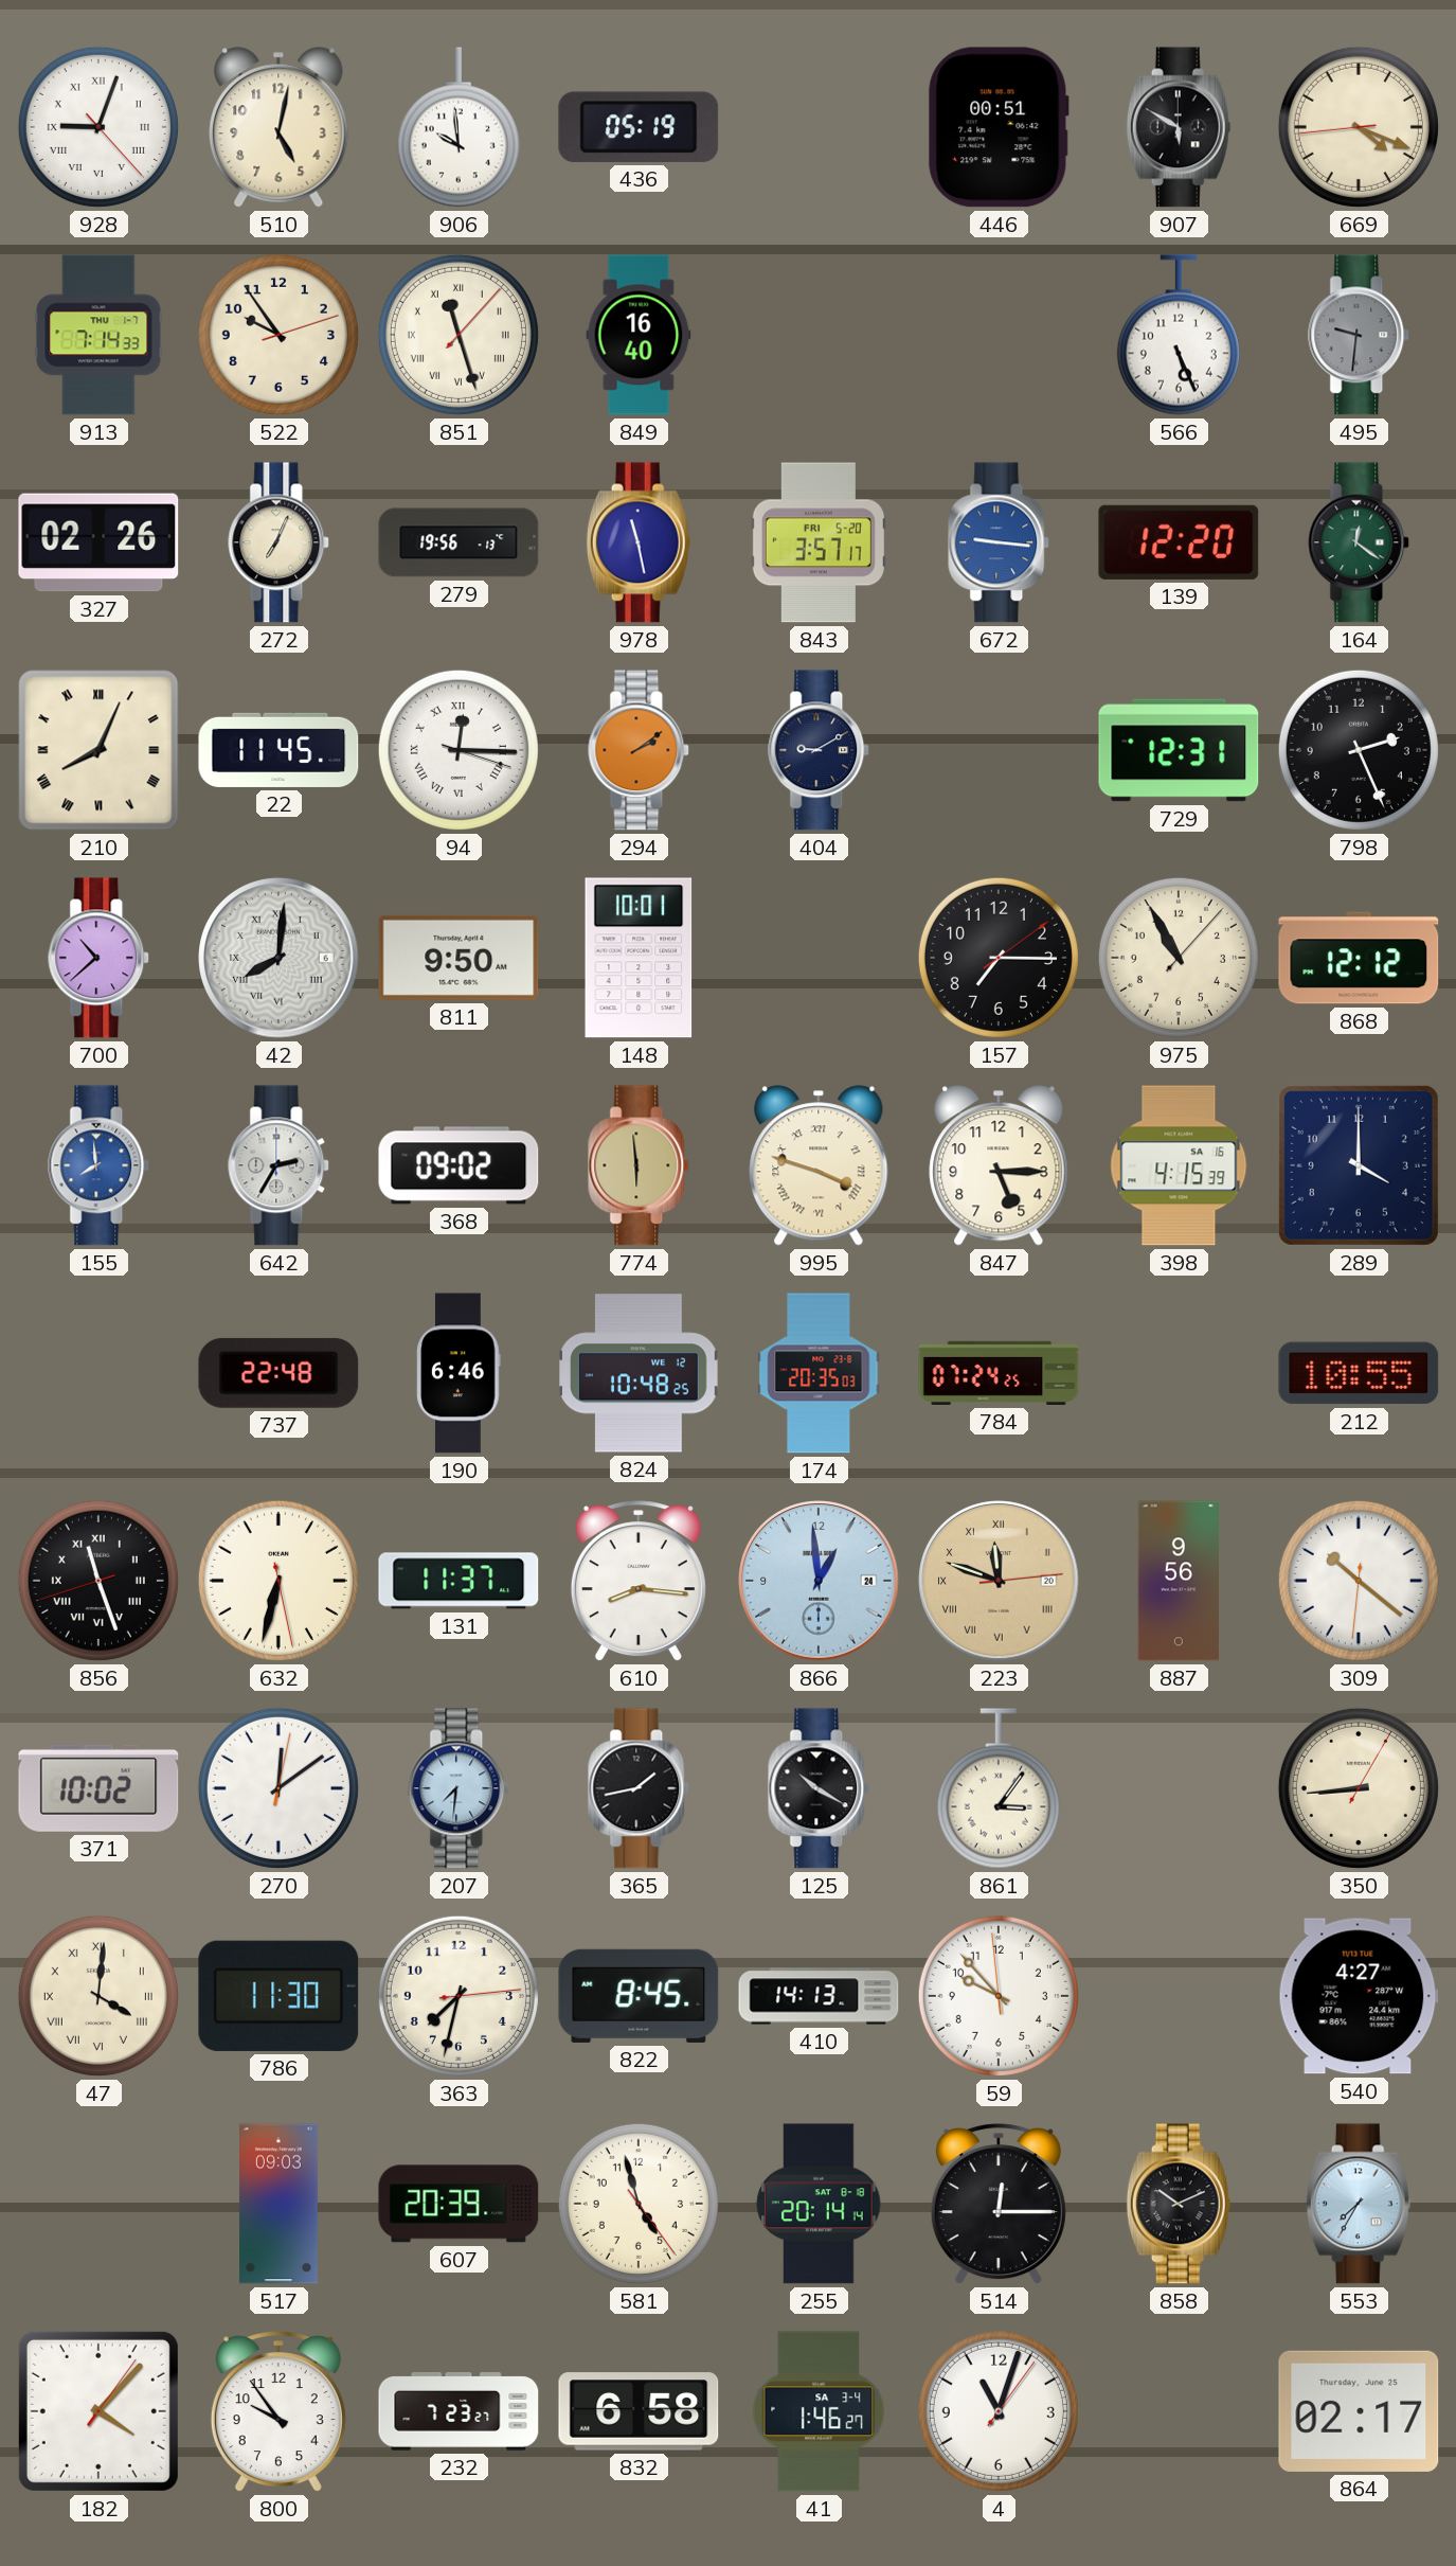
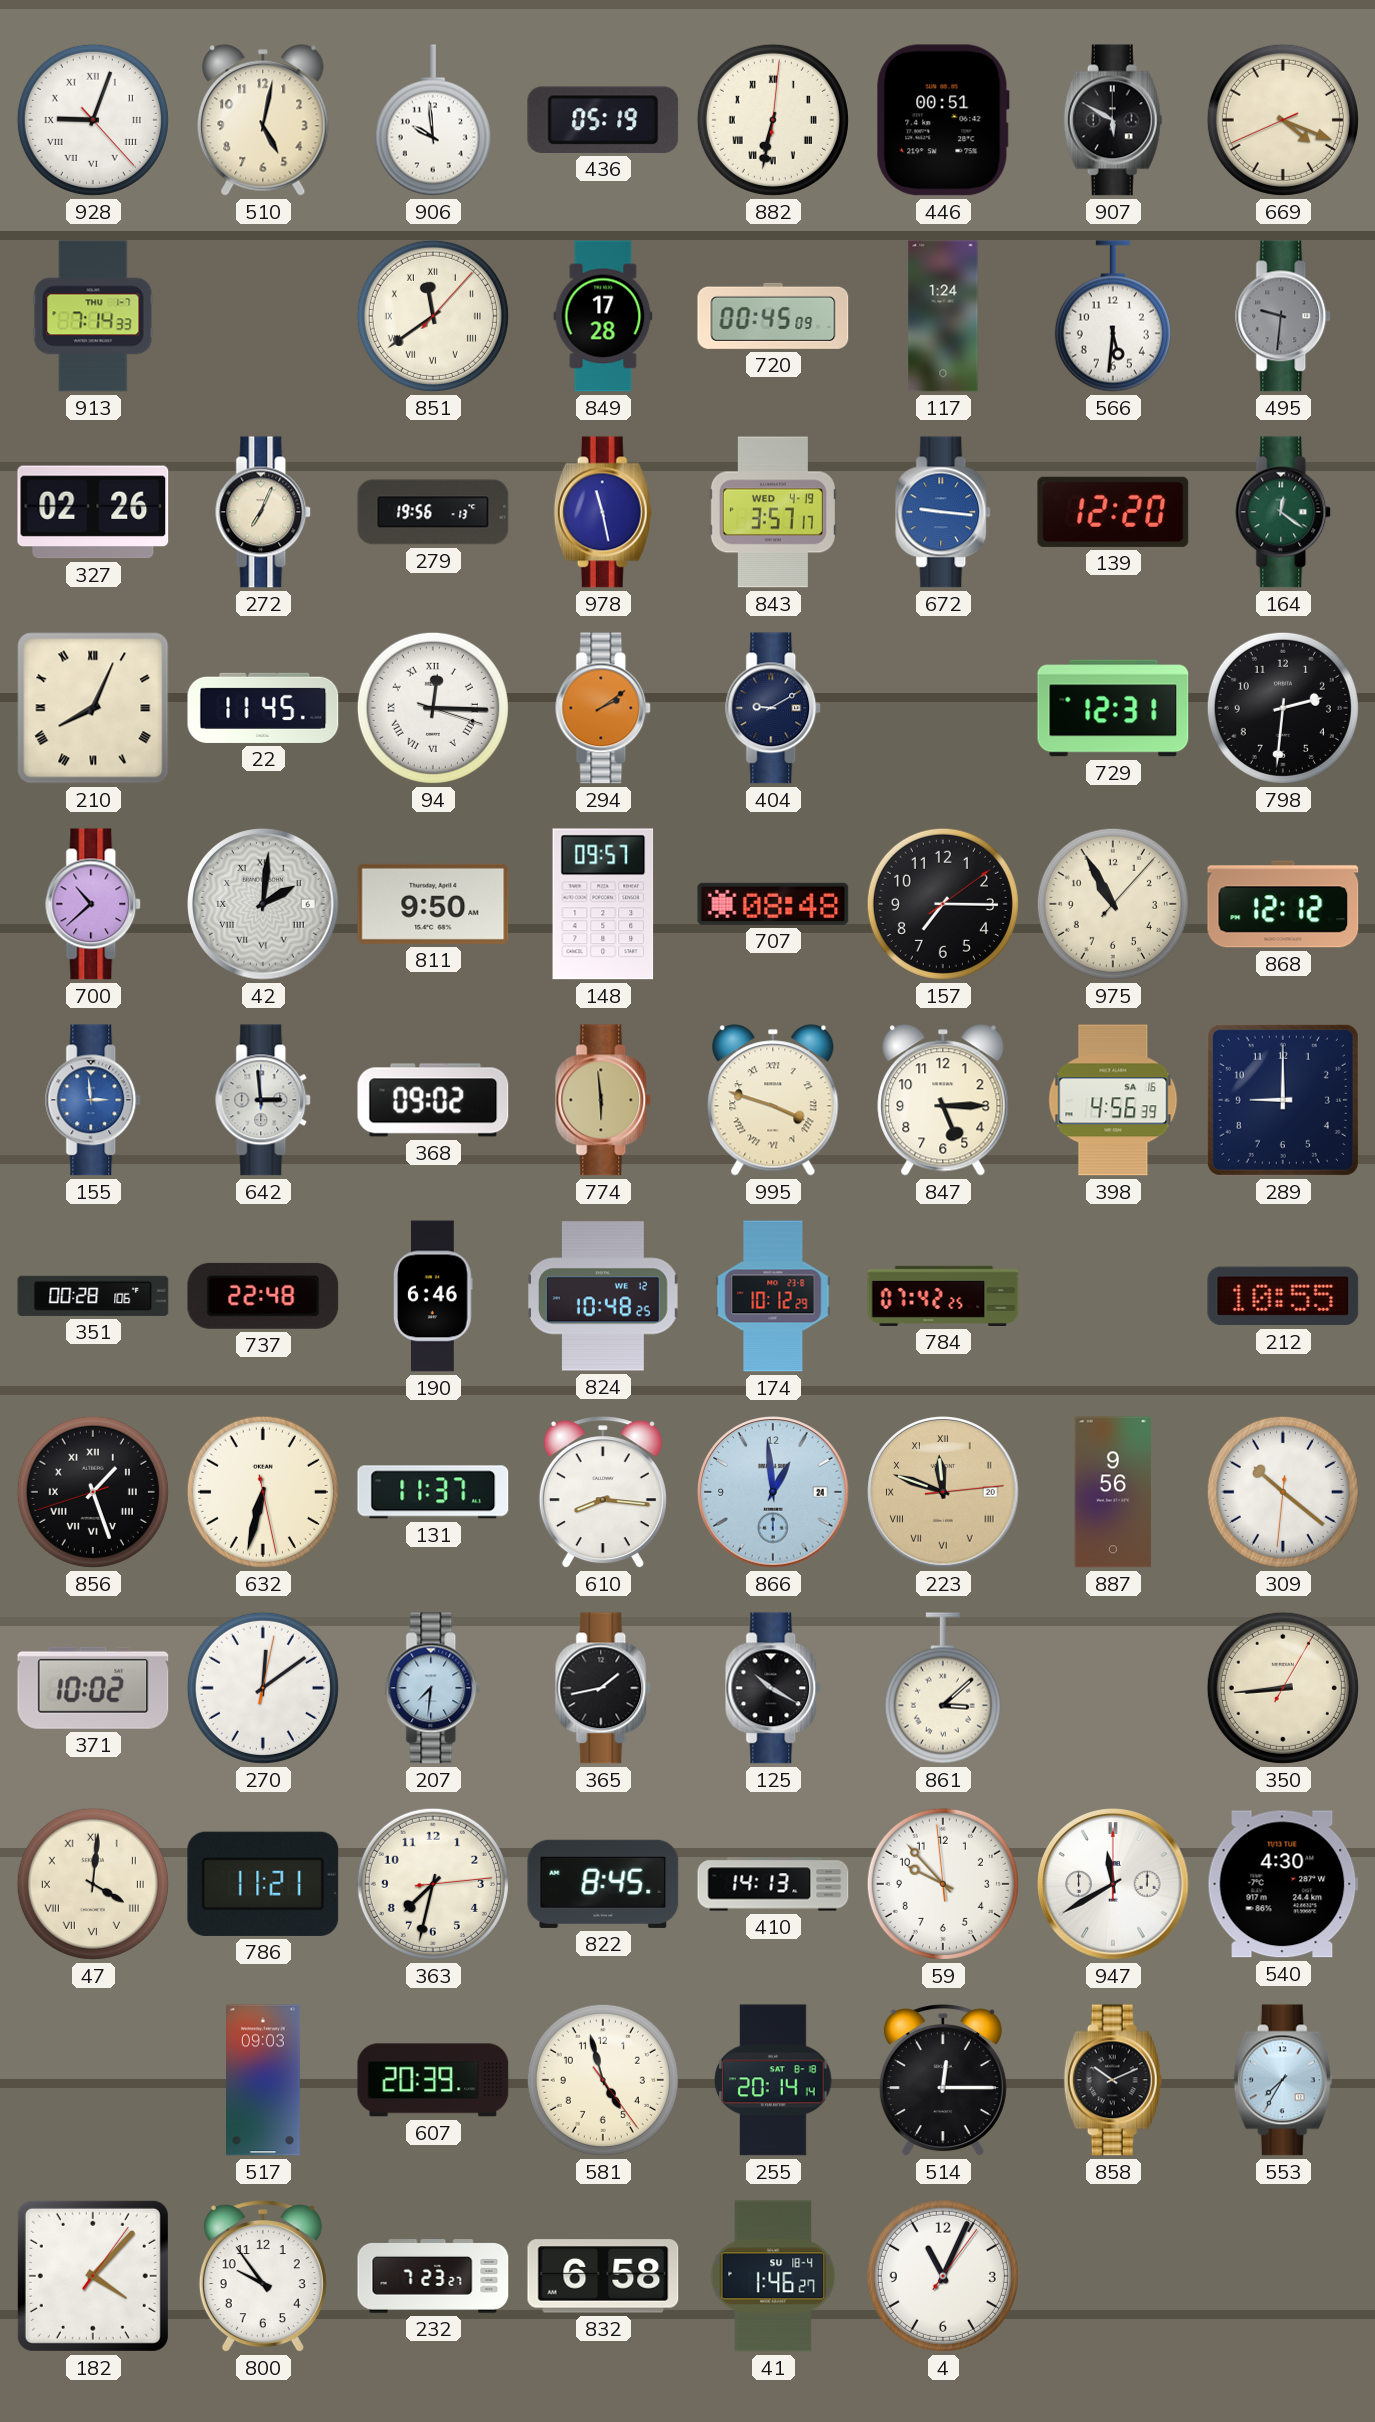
882: none -> 6:32 (773, 120)
669: 4:18:44 -> 4:18:41 (1283, 120)
522: 9:54 -> none (278, 335)
851: 11:27 -> 11:39 (433, 316)
849: 16:40 -> 17:28 (603, 316)
720: none -> 00:45 (773, 316)
117: none -> 1:24 (943, 316)
566: 5:26 -> 5:31 (1113, 316)
843 date: FRI 5-20 -> WED 4-19 (773, 512)
798: 2:26 -> 2:31 (1283, 708)
42: 8:01 -> 2:01 (263, 904)
148: 10:01 -> 09:57 (603, 904)
707: none -> 08:48 (773, 904)
155: 7:59 -> 2:59 (94, 1100)
642: 2:35 -> 2:59 (264, 1100)
398: 4:15 -> 4:56 (1113, 1100)
289: 4:00 -> 9:00 (1283, 1100)
351: none -> 00:28 (93, 1296)
174: 20:35 -> 10:12 (773, 1296)
784: 07:24 -> 07:42 (943, 1296)
856: 11:26 -> 1:26 (93, 1492)
861: 3:06 -> 3:08 (943, 1688)
786: 11:30 -> 11:21 (263, 1884)
947: none -> 11:40 (1113, 1884)
540: 4:27 -> 4:30 (1283, 1884)
41 date: SA 3-4 -> SU 18-4 (773, 2276)
4: 11:03 -> 11:04 (943, 2276)
864: 02:17 -> none (1359, 2411)
